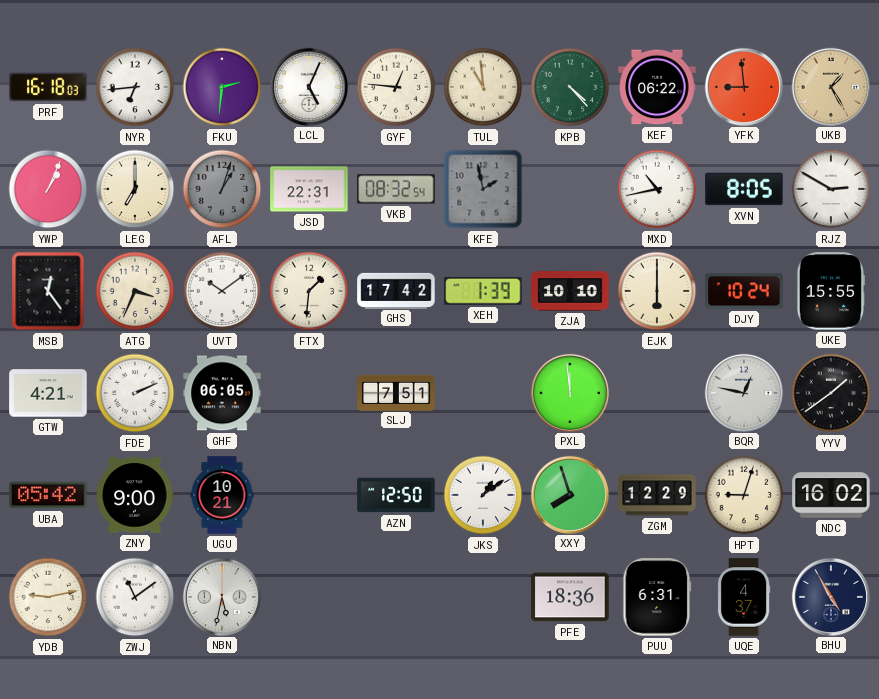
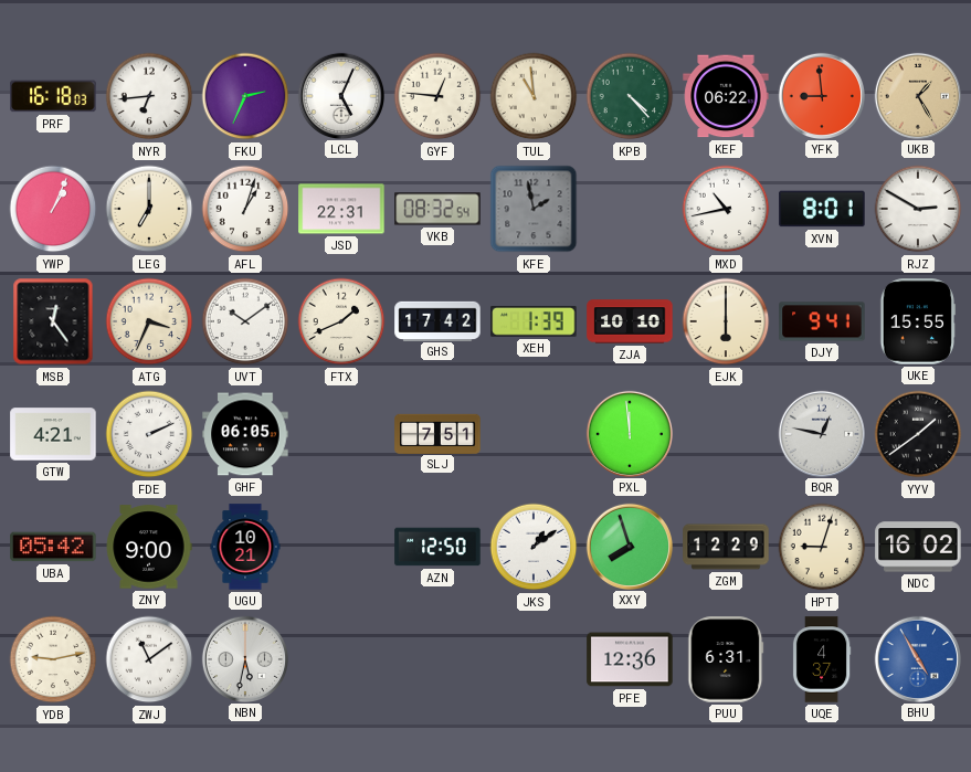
FKU: 2:31 -> 2:34 (245, 96)
AFL dial: grey -> white (245, 209)
XVN: 8:05 -> 8:01 (822, 209)
FTX: 1:31 -> 1:41 (341, 321)
DJY: 10:24 -> 9:41 (822, 321)
PFE: 18:36 -> 12:36 (630, 659)
BHU dial: navy -> blue (917, 658)
